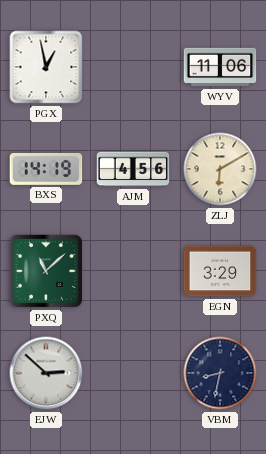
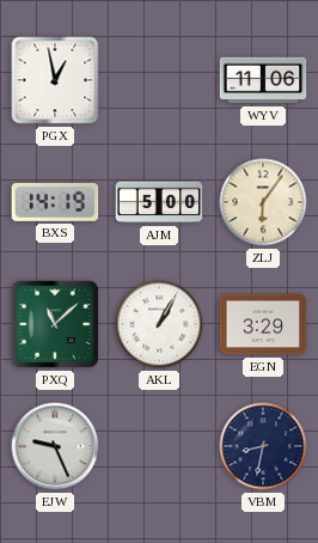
AJM: 4:56 -> 5:00 (159, 202)
ZLJ: 6:10 -> 6:06 (263, 202)
AKL: none -> 1:05 (159, 324)
EJW: 2:52 -> 9:26 (55, 446)
